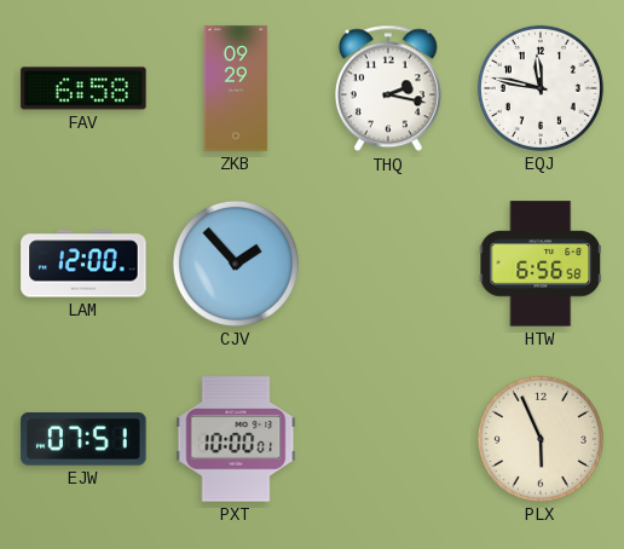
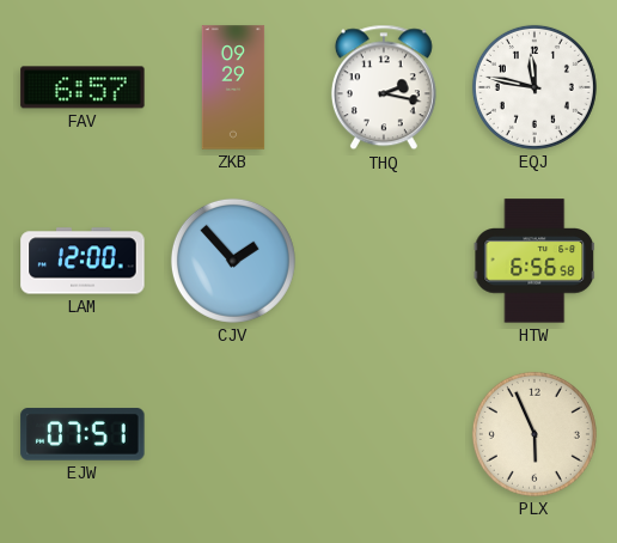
FAV: 6:58 -> 6:57 (83, 87)
PXT: 10:00 -> none (236, 439)
